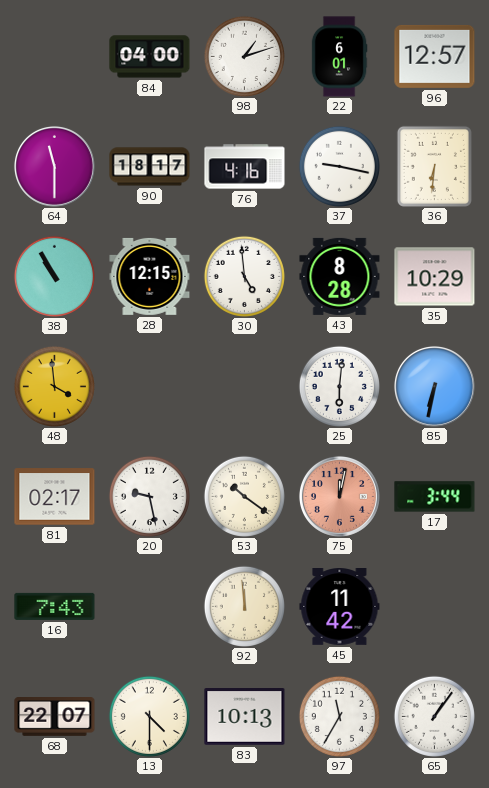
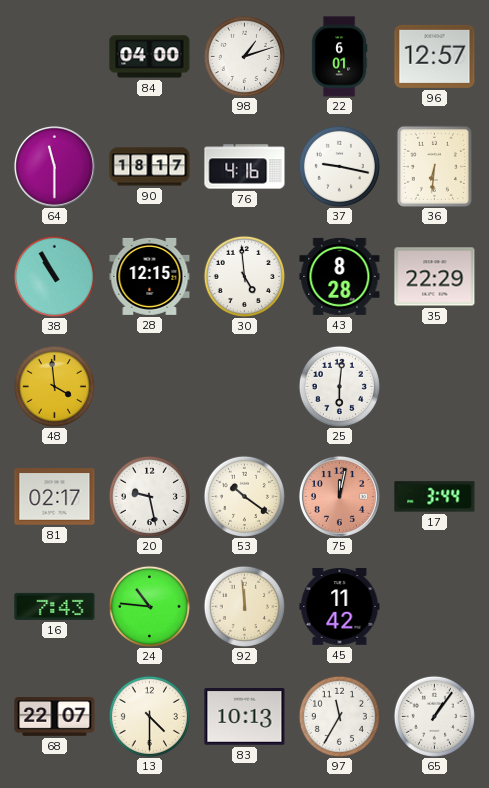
35: 10:29 -> 22:29 (435, 277)
85: 6:32 -> none (434, 386)
24: none -> 10:46 (149, 606)
